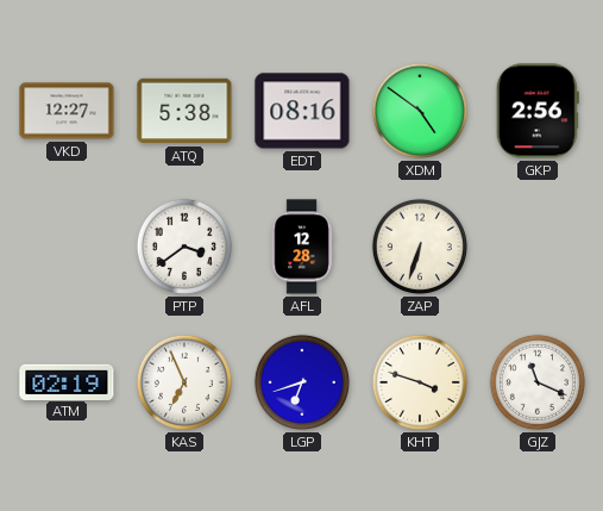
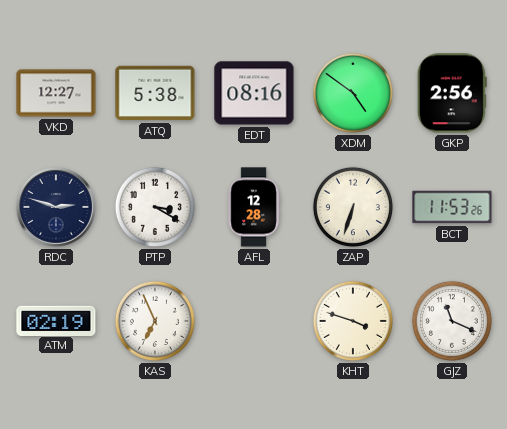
RDC: none -> 2:48 (56, 207)
PTP: 3:39 -> 3:20 (155, 207)
BCT: none -> 11:53 (452, 207)
LGP: 6:42 -> none (302, 382)
